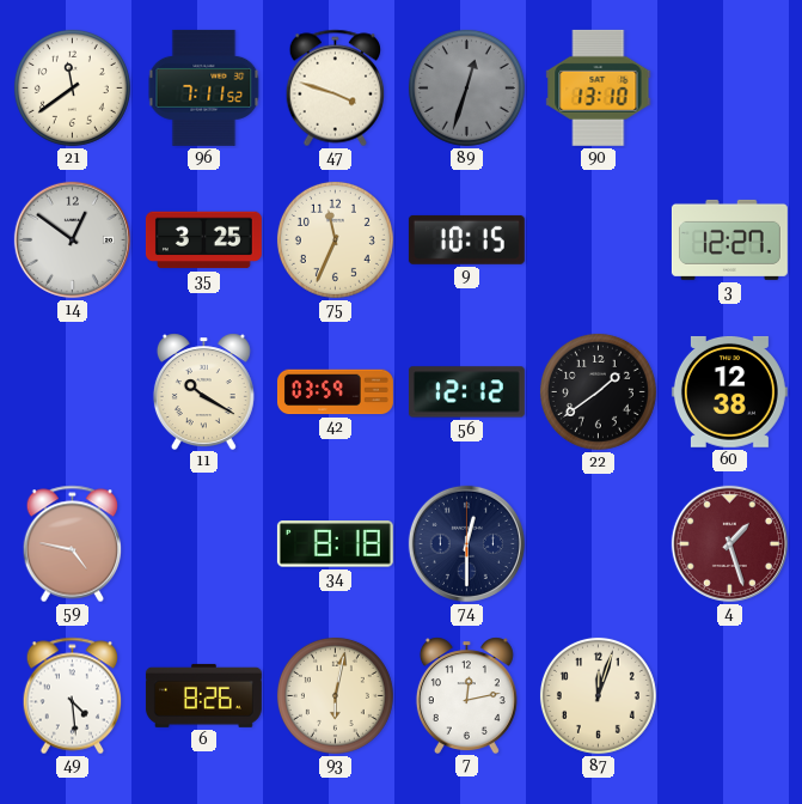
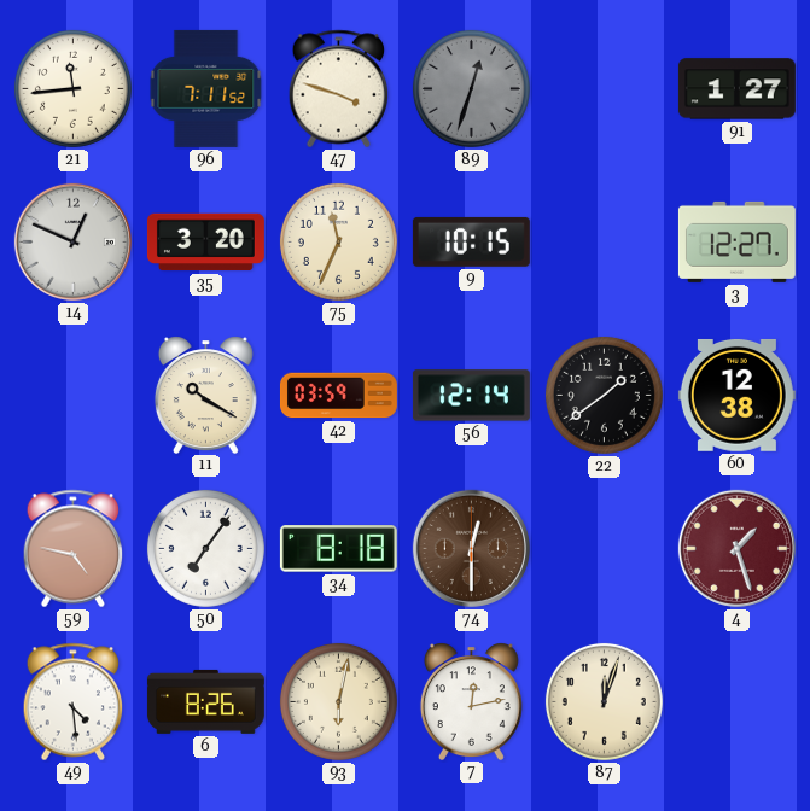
21: 11:39 -> 11:44 (72, 88)
90: 13:10 -> none (599, 87)
91: none -> 1:27 (736, 89)
14: 12:51 -> 12:49 (72, 241)
35: 3:25 -> 3:20 (205, 243)
56: 12:12 -> 12:14 (471, 396)
50: none -> 7:06 (205, 548)
74 dial: navy -> brown (471, 548)
